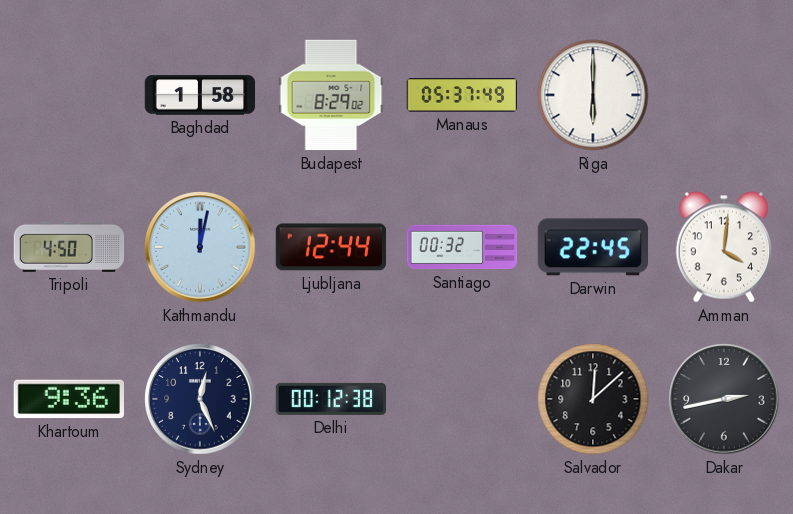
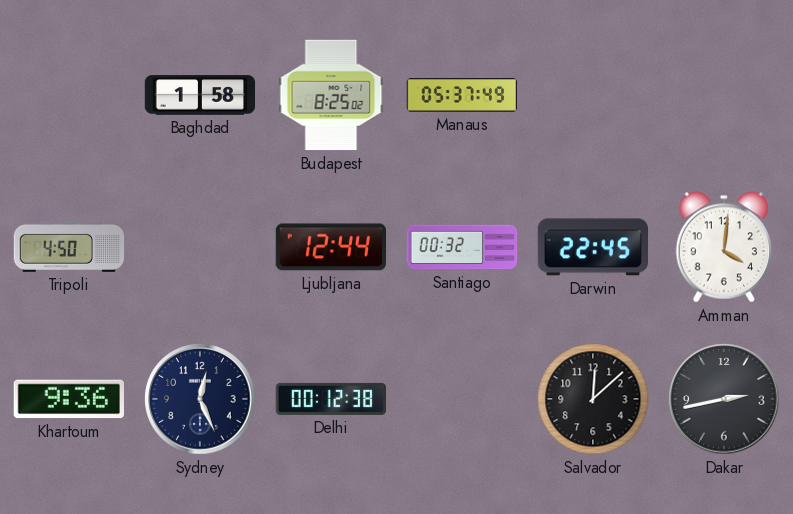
Budapest: 8:29 -> 8:25 (331, 95)
Riga: 6:00 -> none (593, 95)
Kathmandu: 12:02 -> none (200, 247)
